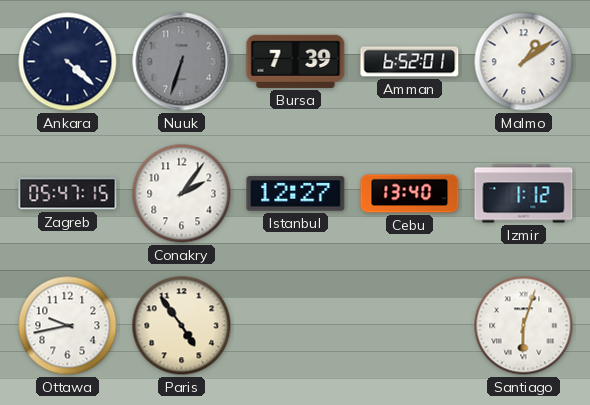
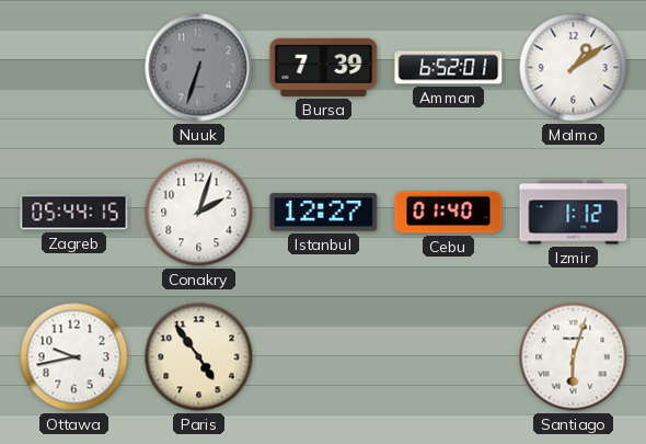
Ankara: 4:22 -> none (68, 62)
Zagreb: 05:47 -> 05:44 (74, 213)
Conakry: 2:06 -> 2:03 (199, 213)
Cebu: 13:40 -> 01:40 (449, 213)
